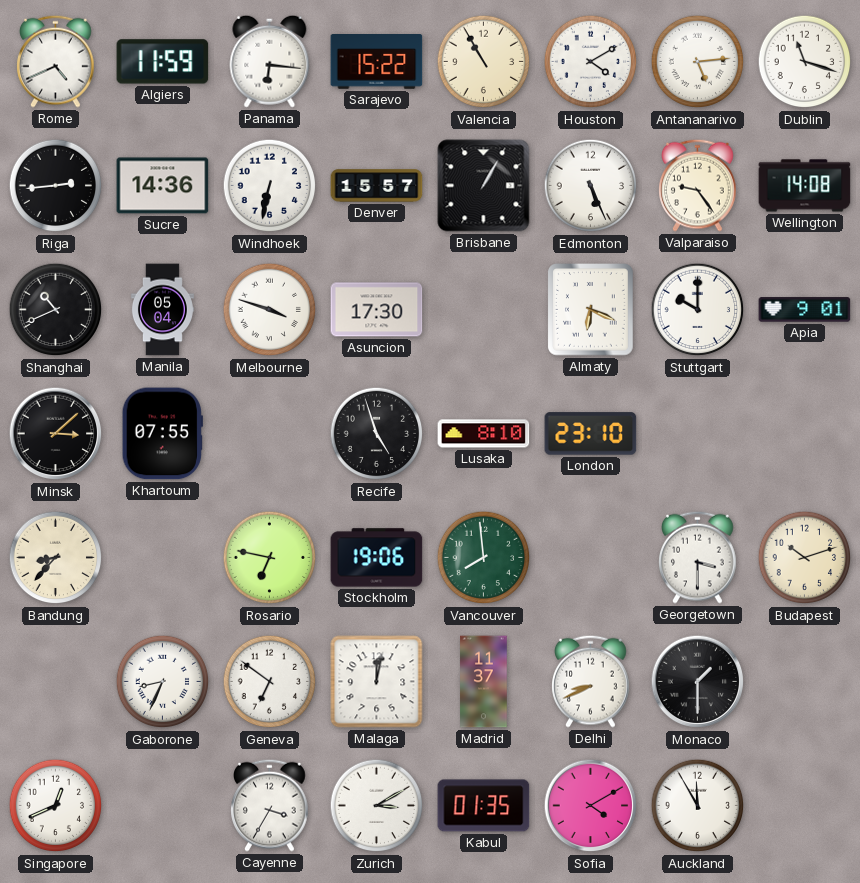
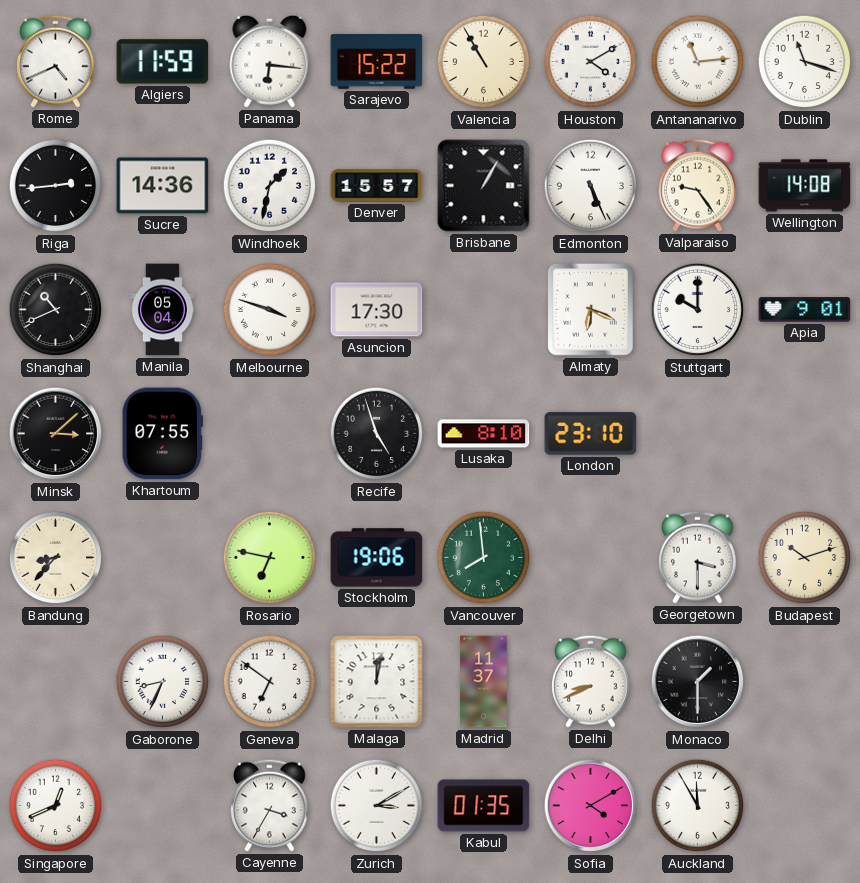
Antananarivo: 5:14 -> 11:14 (698, 62)
Windhoek: 6:32 -> 1:32 (270, 186)
